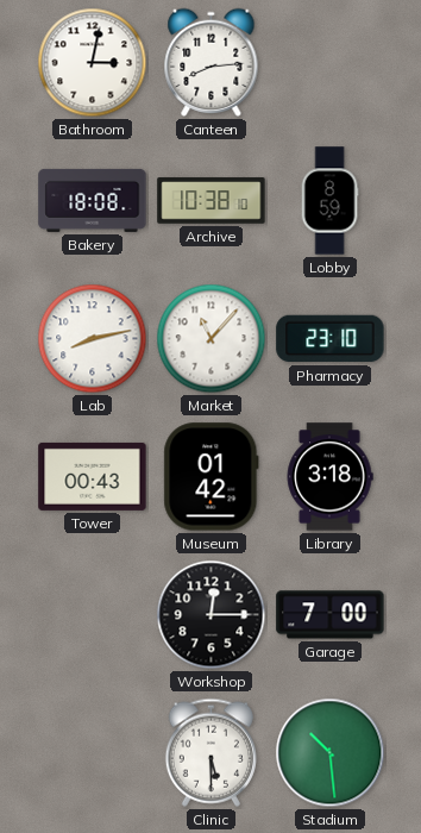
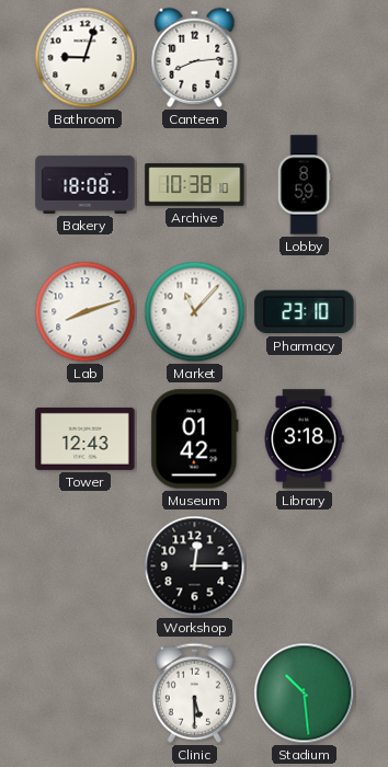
Bathroom: 3:02 -> 9:03 (85, 58)
Lab: 8:13 -> 8:12 (85, 312)
Tower: 00:43 -> 12:43 (85, 438)
Garage: 7:00 -> none (331, 615)
